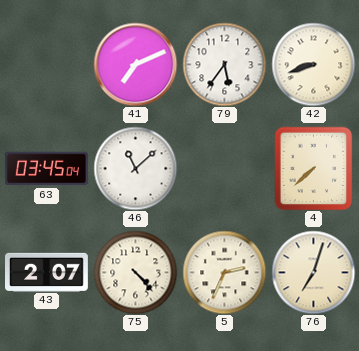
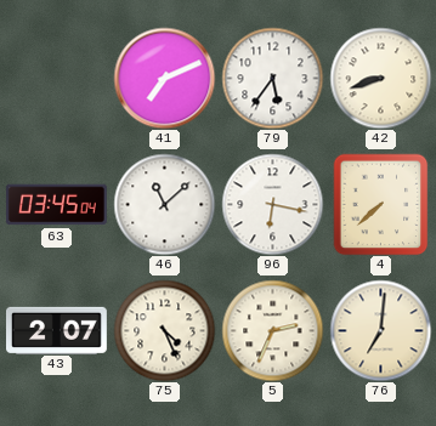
96: none -> 6:17 (272, 204)
75: 4:23 -> 4:26 (164, 330)
76: 7:03 -> 7:01 (380, 330)
